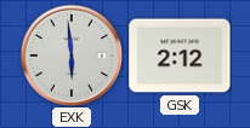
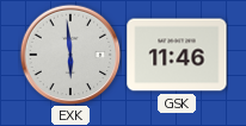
GSK: 2:12 -> 11:46 (177, 55)
